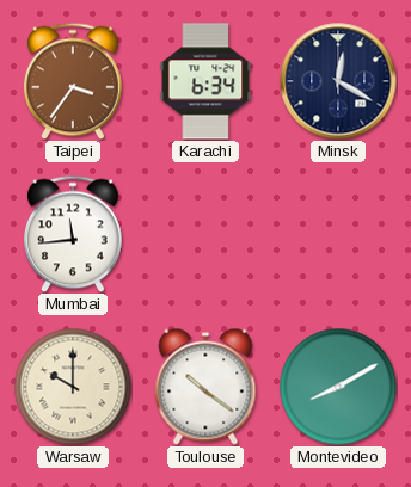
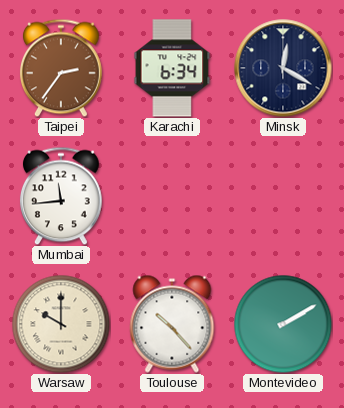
Taipei: 3:36 -> 2:36 (61, 68)
Toulouse: 10:21 -> 10:23 (172, 324)
Montevideo: 8:10 -> 2:10 (283, 324)
